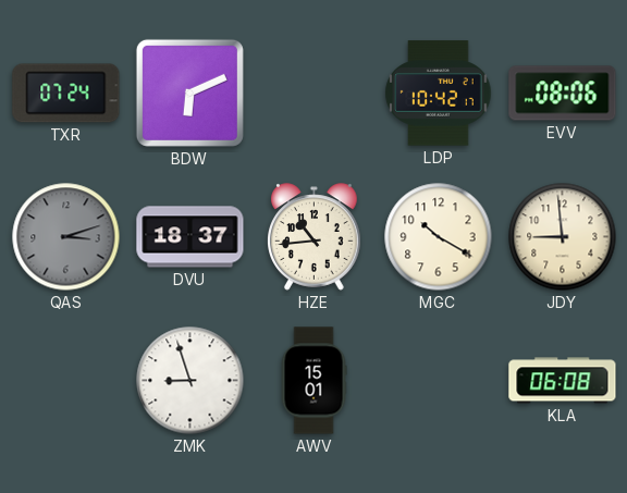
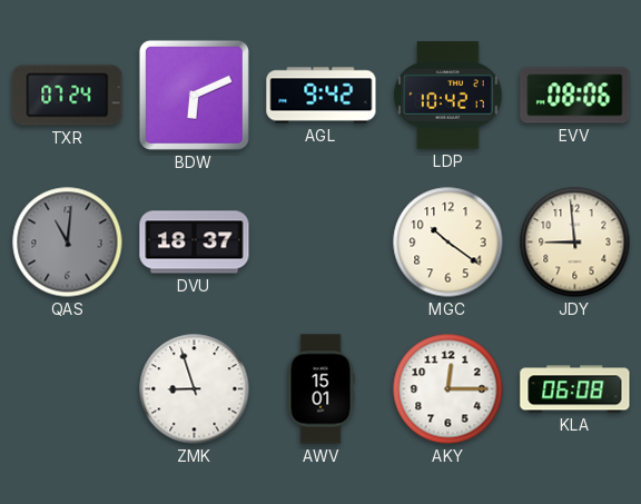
AGL: none -> 9:42 (322, 96)
QAS: 3:12 -> 11:01 (68, 243)
HZE: 10:44 -> none (315, 237)
MGC: 10:20 -> 10:21 (448, 243)
AKY: none -> 12:15 (448, 389)
